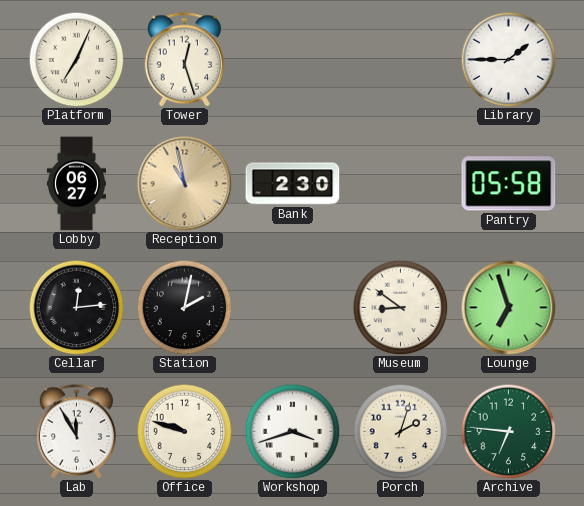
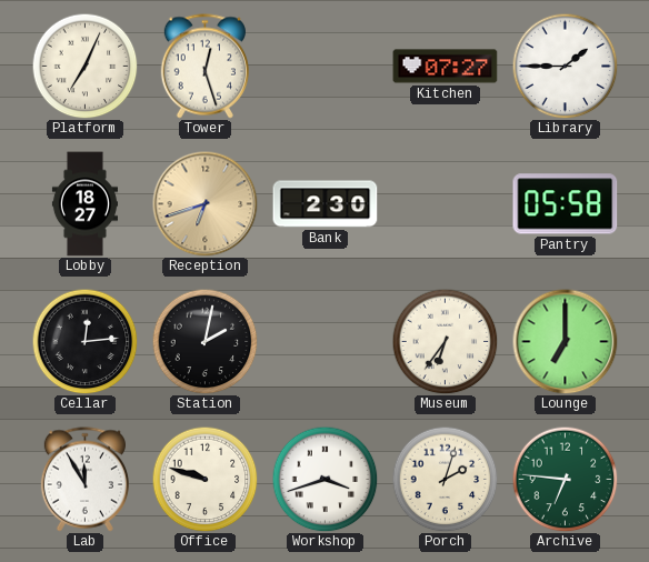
Kitchen: none -> 07:27 (446, 67)
Lobby: 06:27 -> 18:27 (84, 204)
Reception: 10:58 -> 6:42 (204, 203)
Museum: 8:51 -> 6:36 (445, 341)
Lounge: 6:57 -> 7:00 (565, 341)
